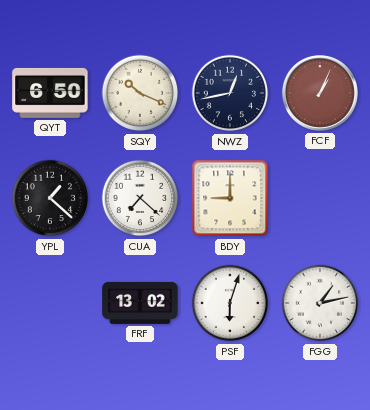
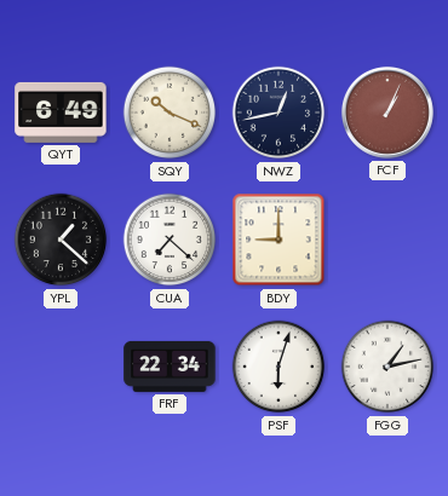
QYT: 6:50 -> 6:49 (61, 113)
FRF: 13:02 -> 22:34 (170, 367)
